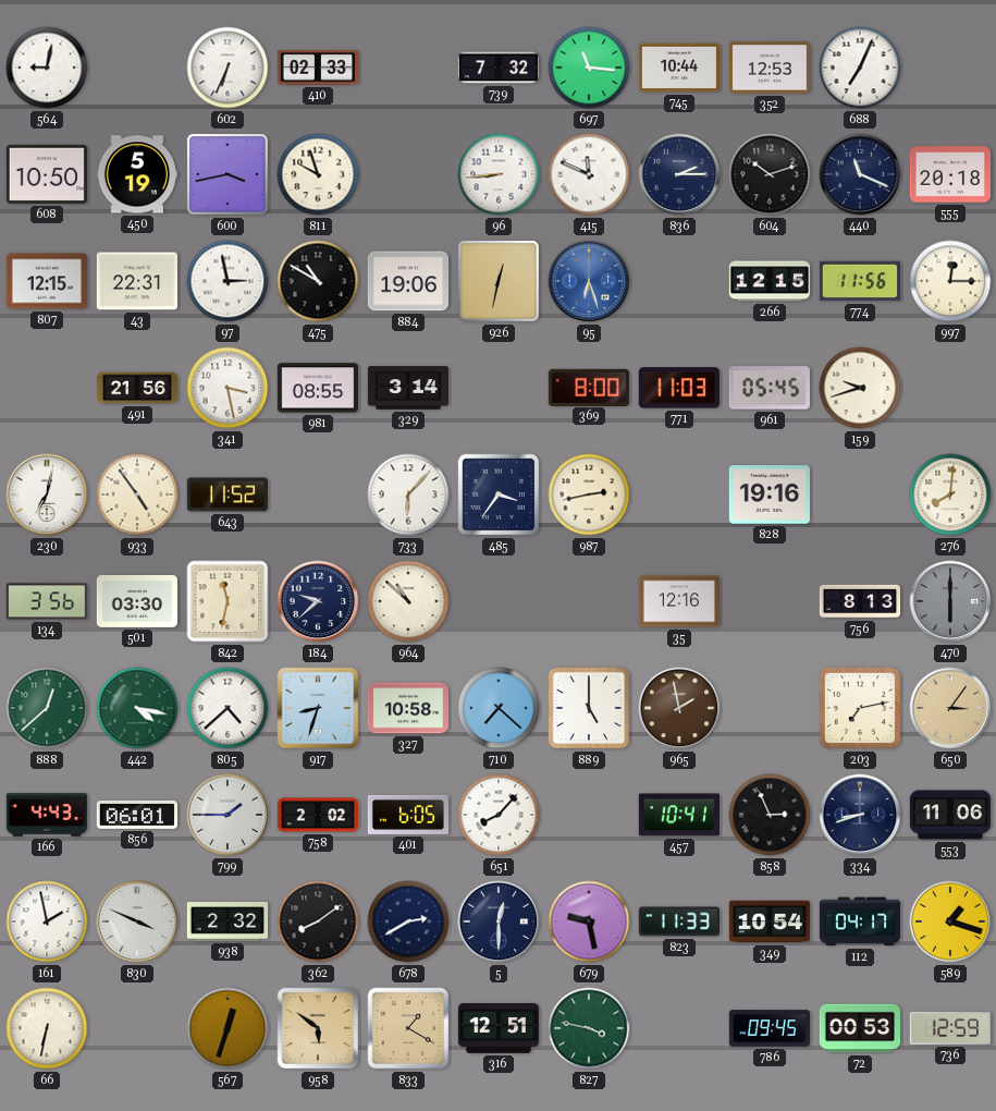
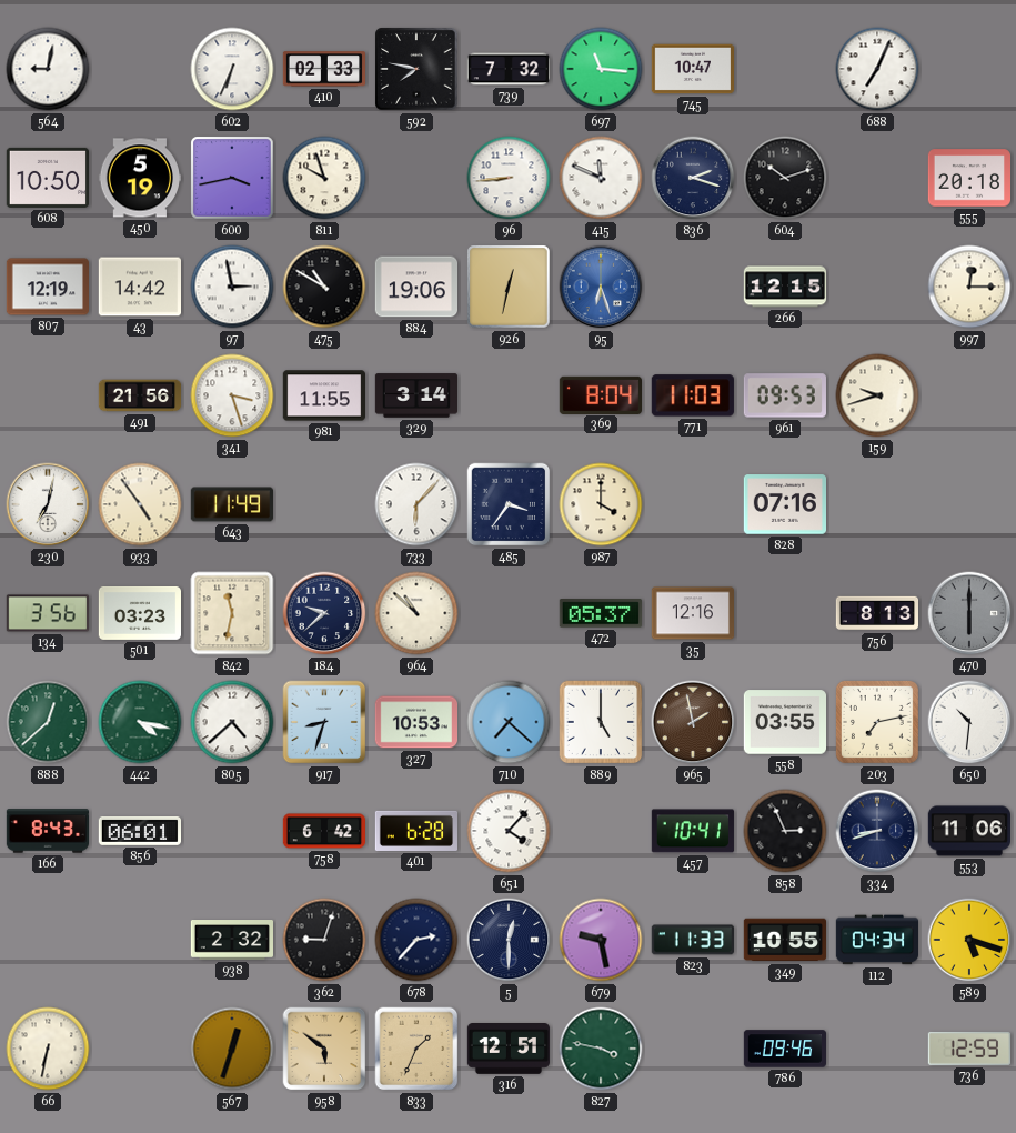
592: none -> 7:47 (416, 69)
745: 10:44 -> 10:47 (692, 69)
352: 12:53 -> none (768, 68)
836: 2:15 -> 2:18 (693, 178)
440: 11:19 -> none (860, 174)
807: 12:15 -> 12:19 (47, 287)
43: 22:31 -> 14:42 (139, 287)
774: 11:56 -> none (859, 281)
341: 3:28 -> 3:27 (232, 395)
981: 08:55 -> 11:55 (323, 395)
369: 8:00 -> 8:04 (600, 394)
961: 05:45 -> 09:53 (785, 395)
643: 11:52 -> 11:49 (231, 504)
987: 2:43 -> 4:00 (601, 504)
828: 19:16 -> 07:16 (784, 504)
276: 8:01 -> none (950, 495)
501: 03:30 -> 03:23 (139, 613)
472: none -> 05:37 (601, 613)
327: 10:58 -> 10:53 (415, 722)
558: none -> 03:55 (784, 722)
650: 3:06 -> 10:31 (969, 722)
650 dial: champagne -> white (969, 722)
166: 4:43 -> 8:43 (47, 831)
799: 1:45 -> none (228, 815)
758: 2:02 -> 6:42 (324, 831)
401: 6:05 -> 6:28 (415, 831)
651: 8:07 -> 4:07 (509, 831)
161: 1:58 -> none (47, 921)
830: 3:49 -> none (137, 921)
362: 8:09 -> 9:03 (324, 940)
678: 2:40 -> 2:37 (416, 940)
349: 10:54 -> 10:55 (784, 940)
112: 04:17 -> 04:34 (876, 940)
589: 1:18 -> 5:18 (969, 940)
833: 1:20 -> 1:34 (416, 1049)
786: 09:45 -> 09:46 (784, 1049)
72: 00:53 -> none (859, 1028)
